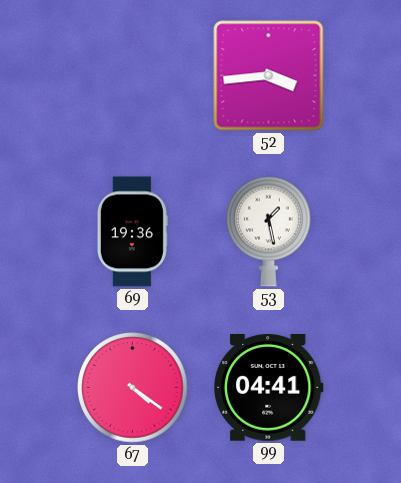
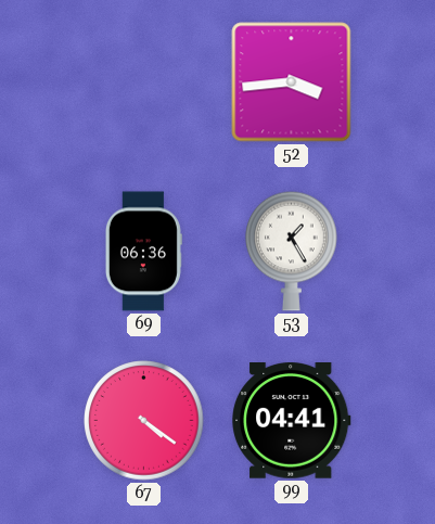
69: 19:36 -> 06:36 (143, 252)
53: 1:28 -> 1:25 (292, 251)
